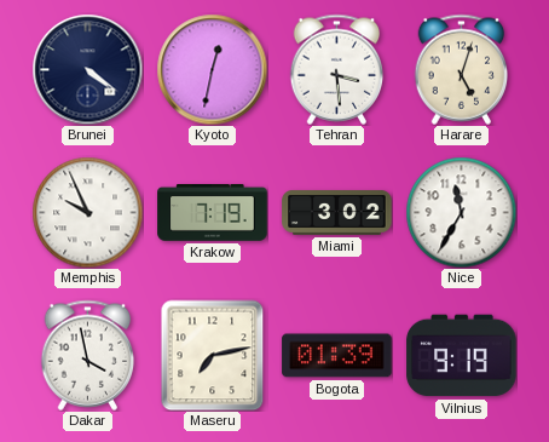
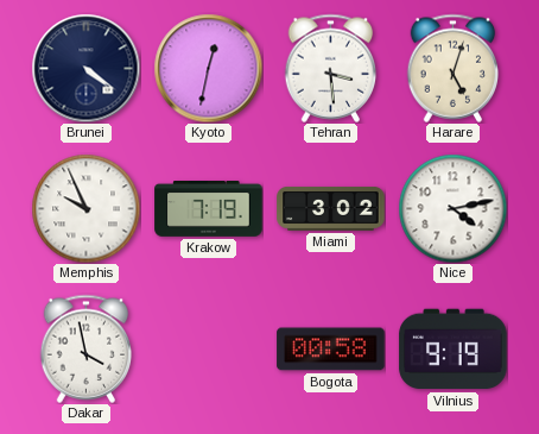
Nice: 11:35 -> 4:13 (452, 208)
Maseru: 7:13 -> none (213, 355)
Bogota: 01:39 -> 00:58 (331, 350)
